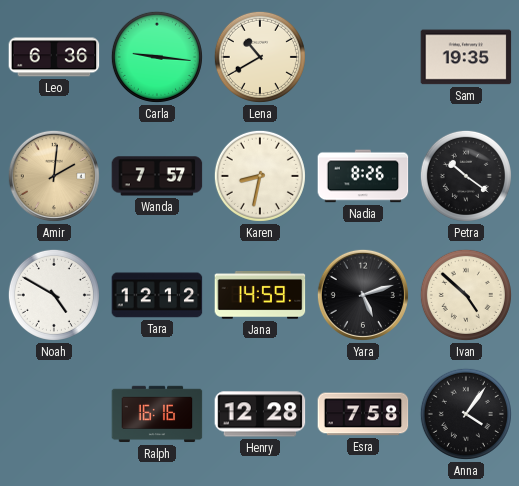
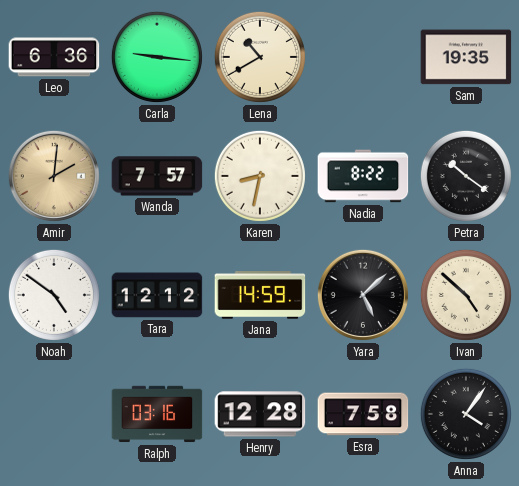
Nadia: 8:26 -> 8:22 (363, 176)
Noah: 4:50 -> 4:51 (54, 295)
Yara: 5:12 -> 5:08 (363, 295)
Ralph: 16:16 -> 03:16 (157, 414)
